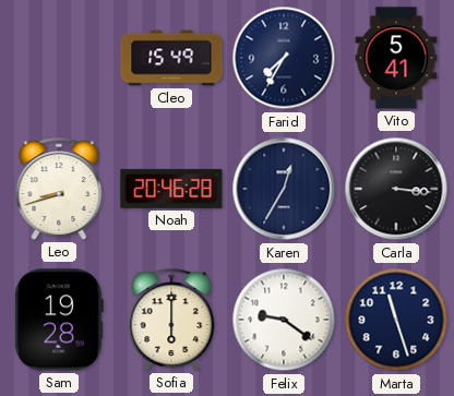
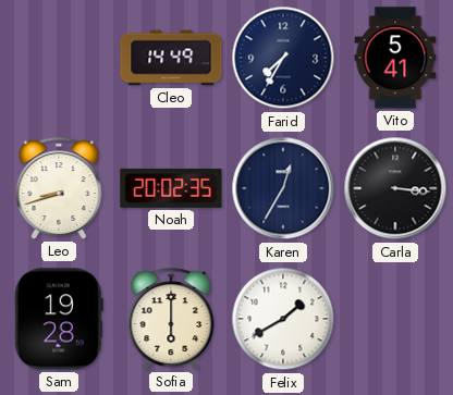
Cleo: 15:49 -> 14:49 (171, 58)
Noah: 20:46 -> 20:02 (171, 188)
Felix: 9:21 -> 1:40 (283, 319)
Marta: 11:27 -> none (396, 320)
